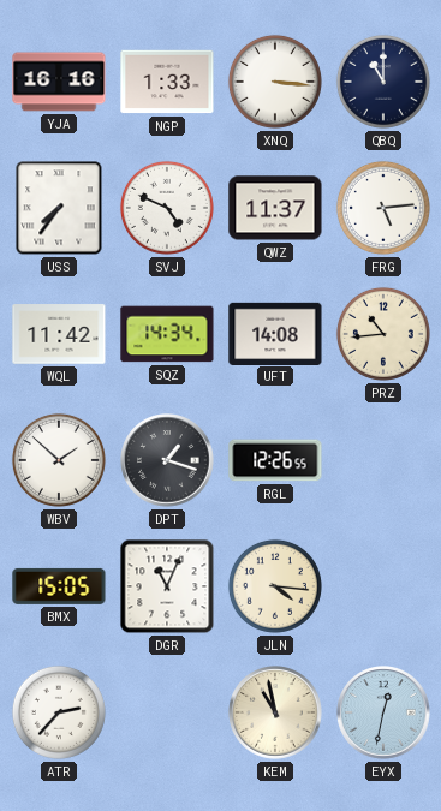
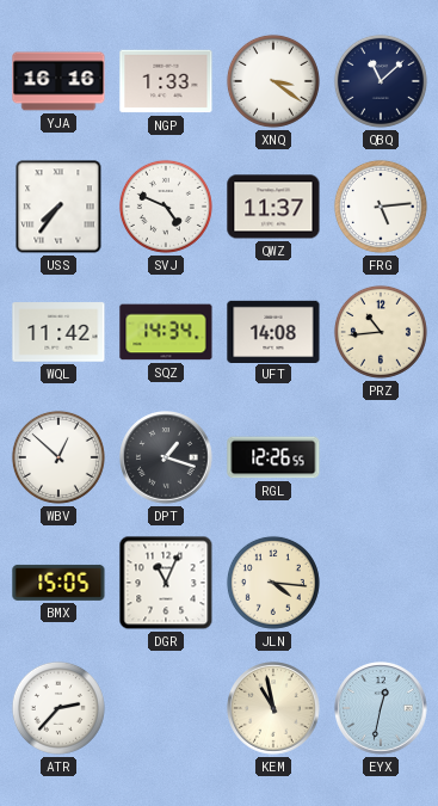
XNQ: 3:16 -> 3:21 (273, 81)
QBQ: 11:00 -> 11:08 (381, 81)
WBV: 1:52 -> 12:52 (58, 457)
